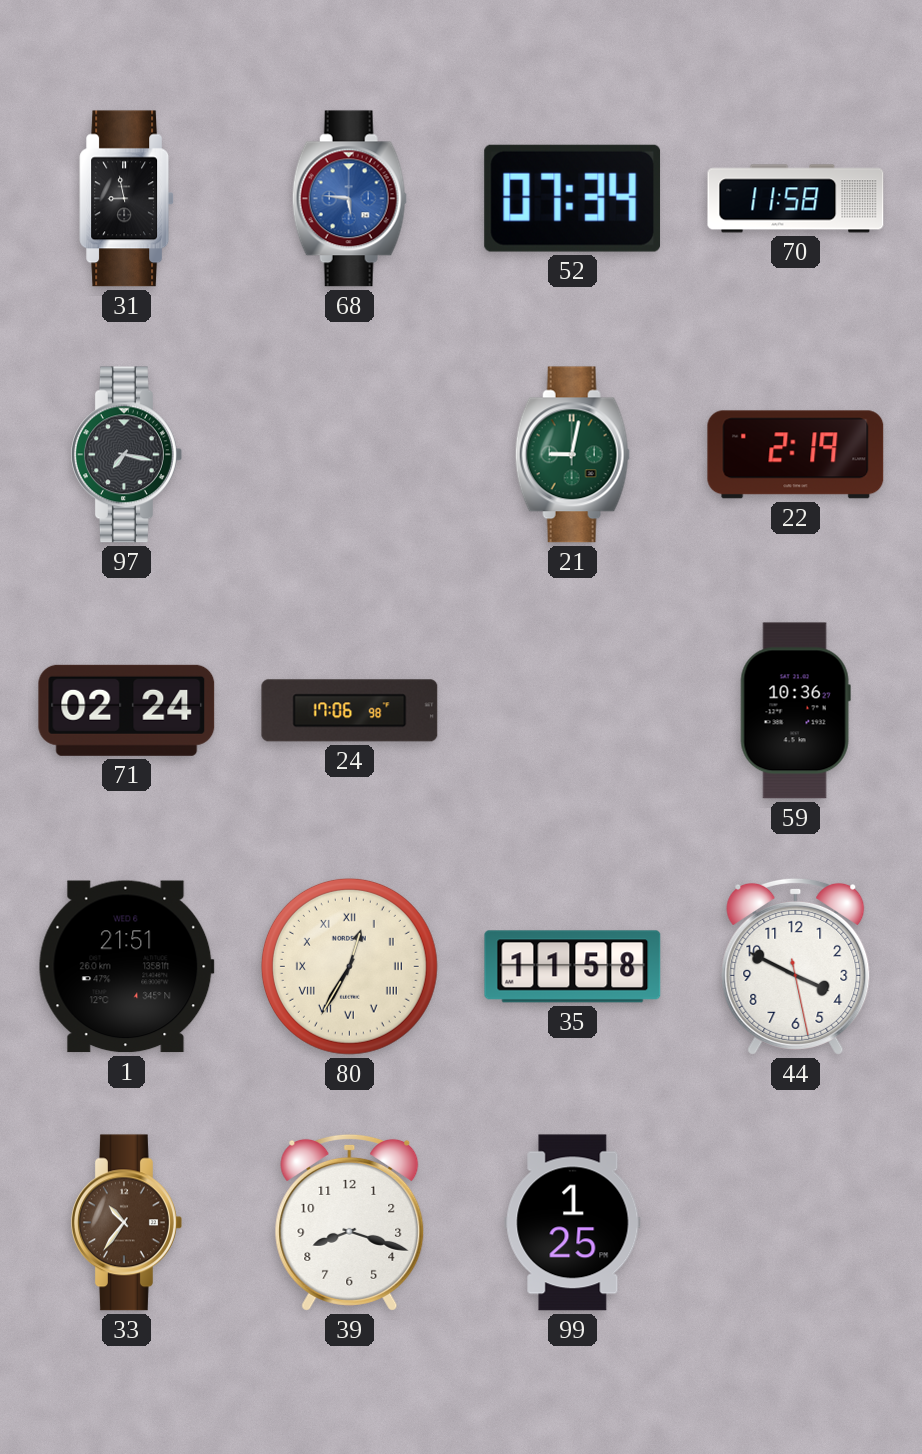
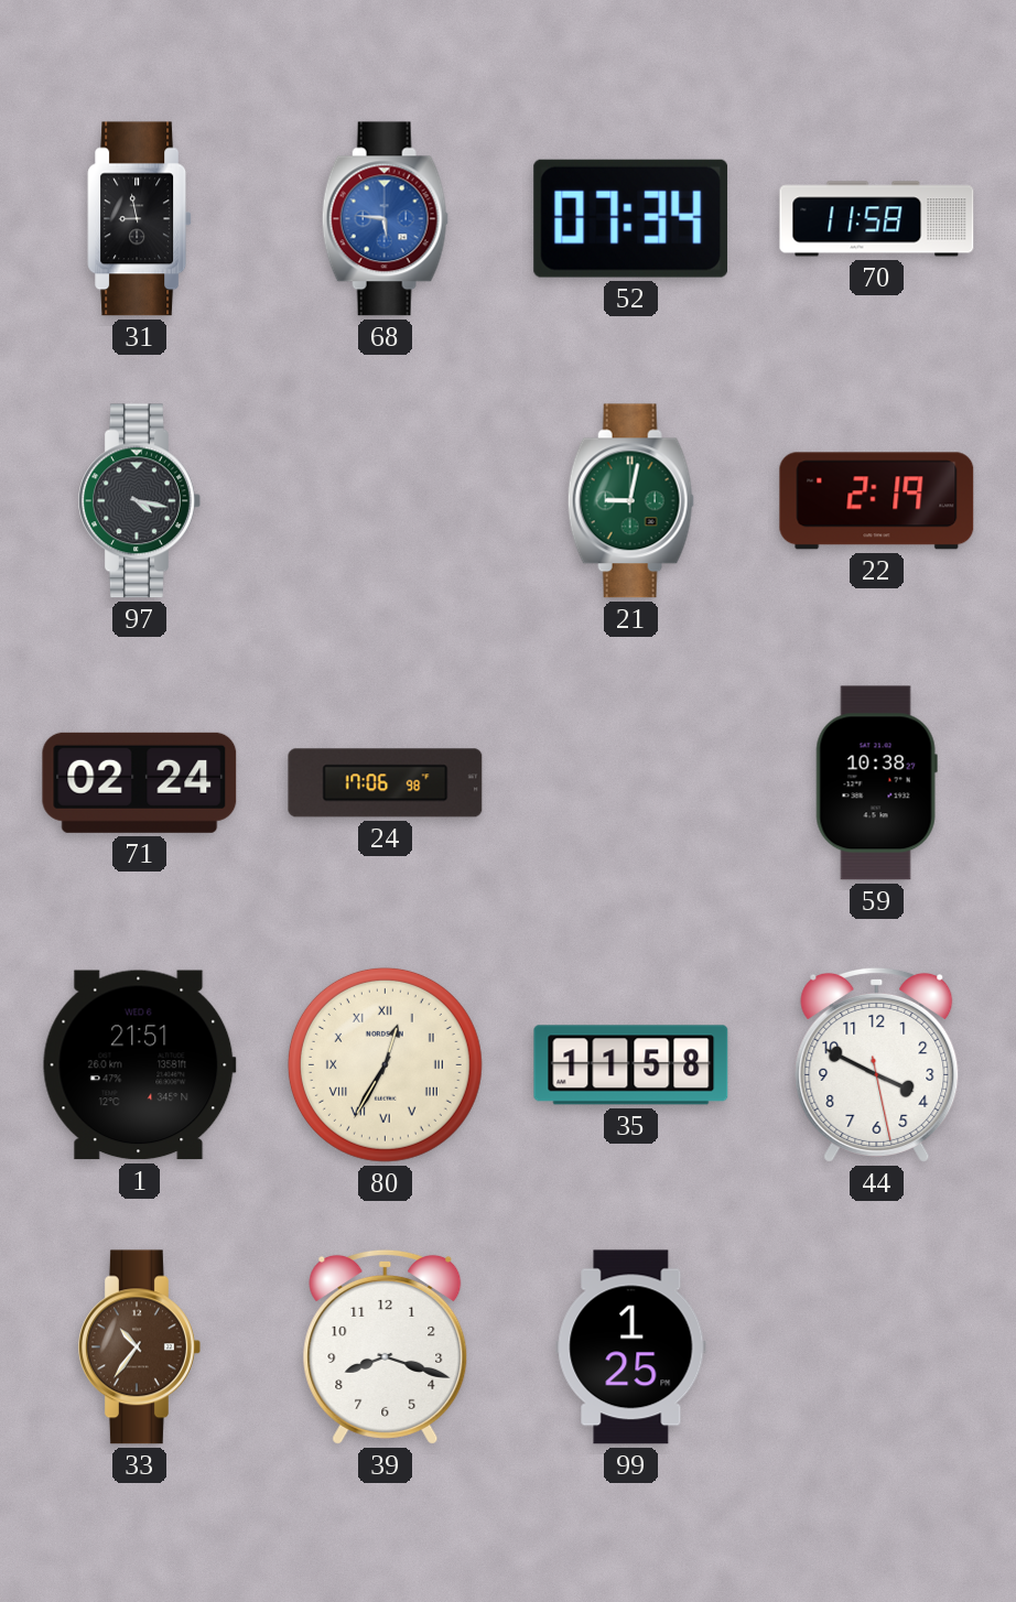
97: 7:17 -> 4:17 (140, 501)
59: 10:36 -> 10:38 (876, 783)
